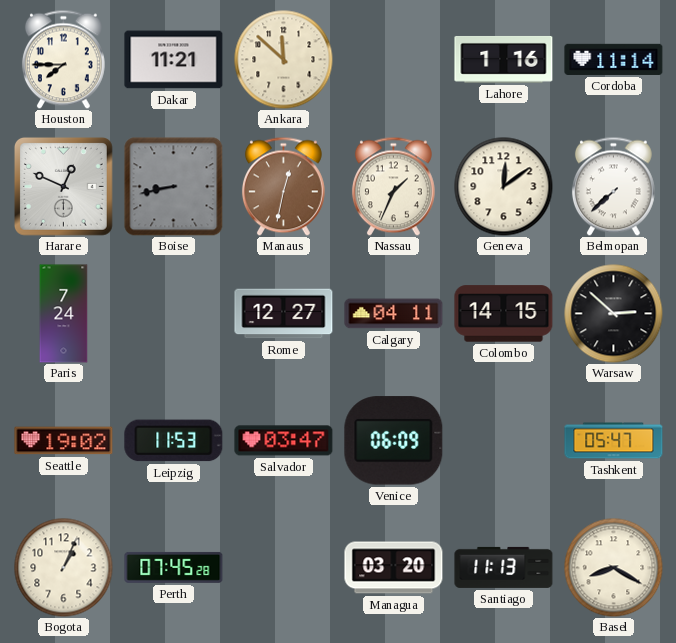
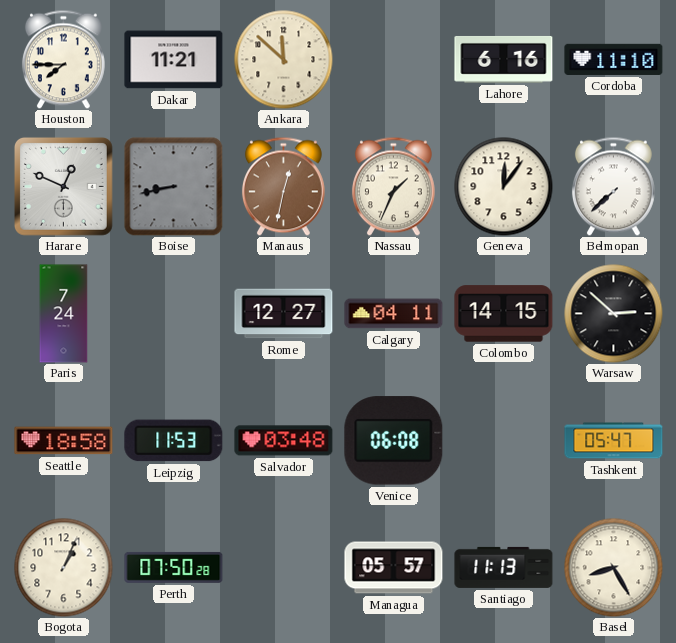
Lahore: 1:16 -> 6:16 (504, 59)
Cordoba: 11:14 -> 11:10 (614, 59)
Geneva: 12:09 -> 12:06 (504, 187)
Seattle: 19:02 -> 18:58 (64, 441)
Salvador: 03:47 -> 03:48 (284, 441)
Venice: 06:09 -> 06:08 (394, 441)
Perth: 07:45 -> 07:50 (174, 567)
Managua: 03:20 -> 05:57 (394, 568)
Basel: 8:20 -> 8:25 (614, 568)
